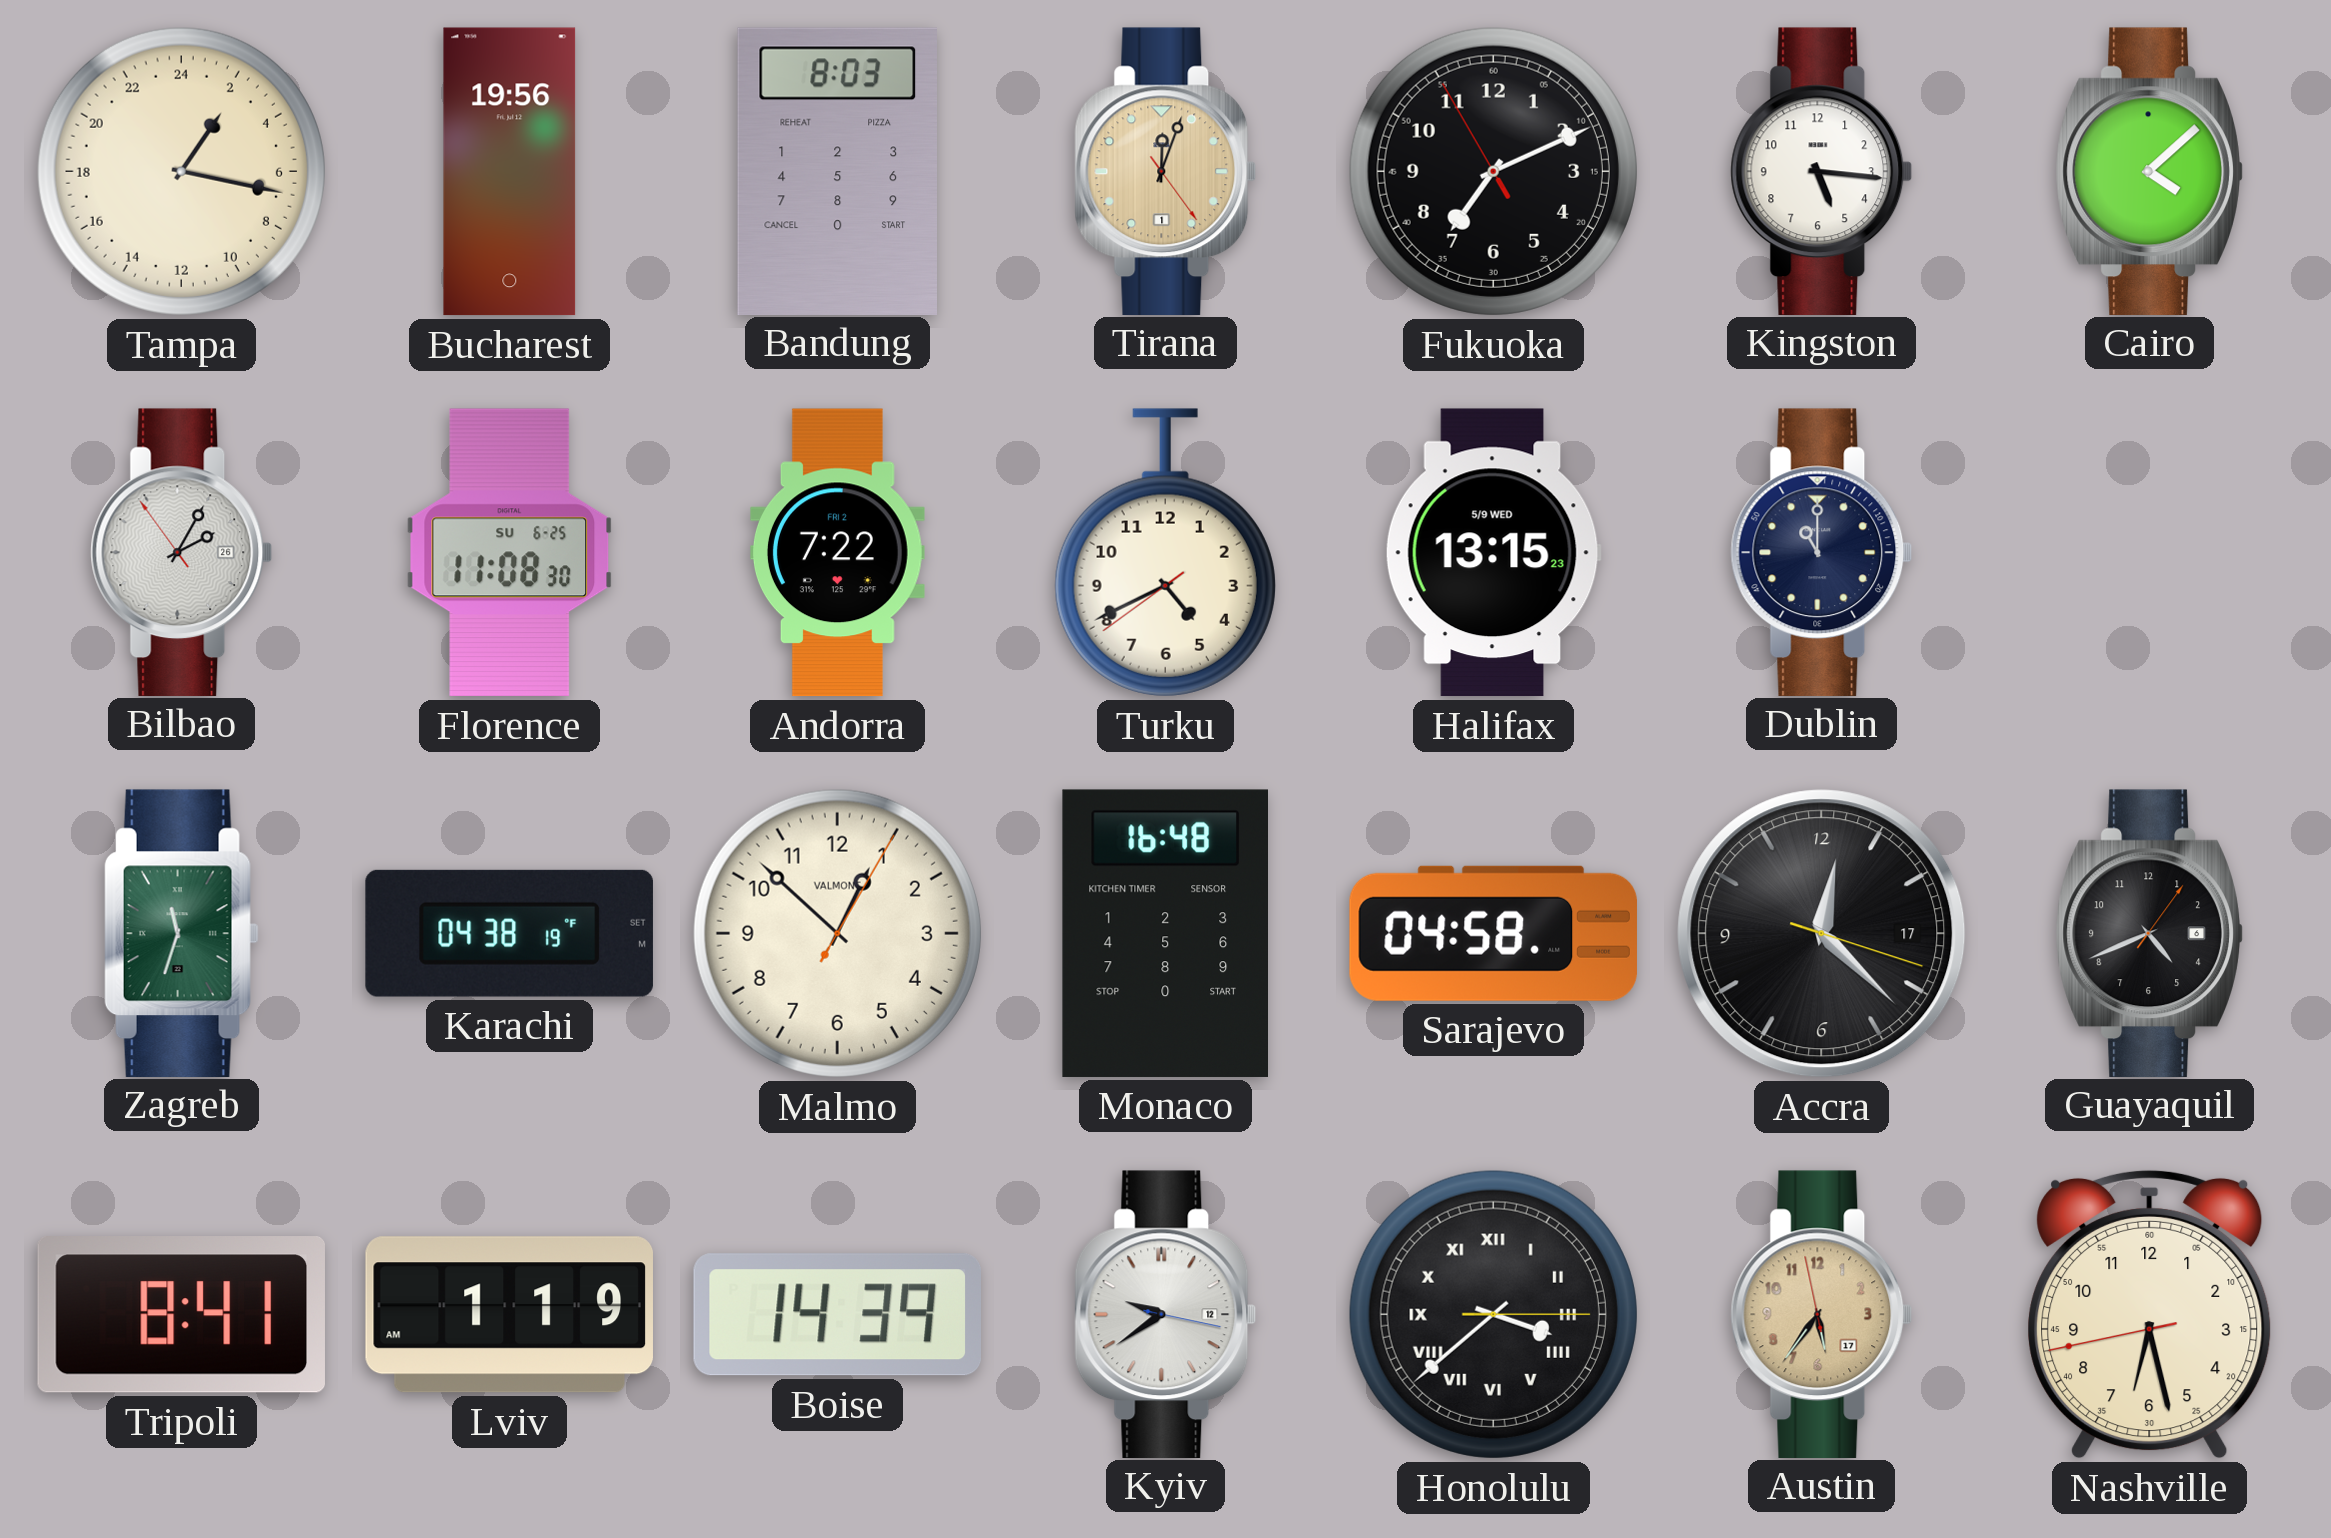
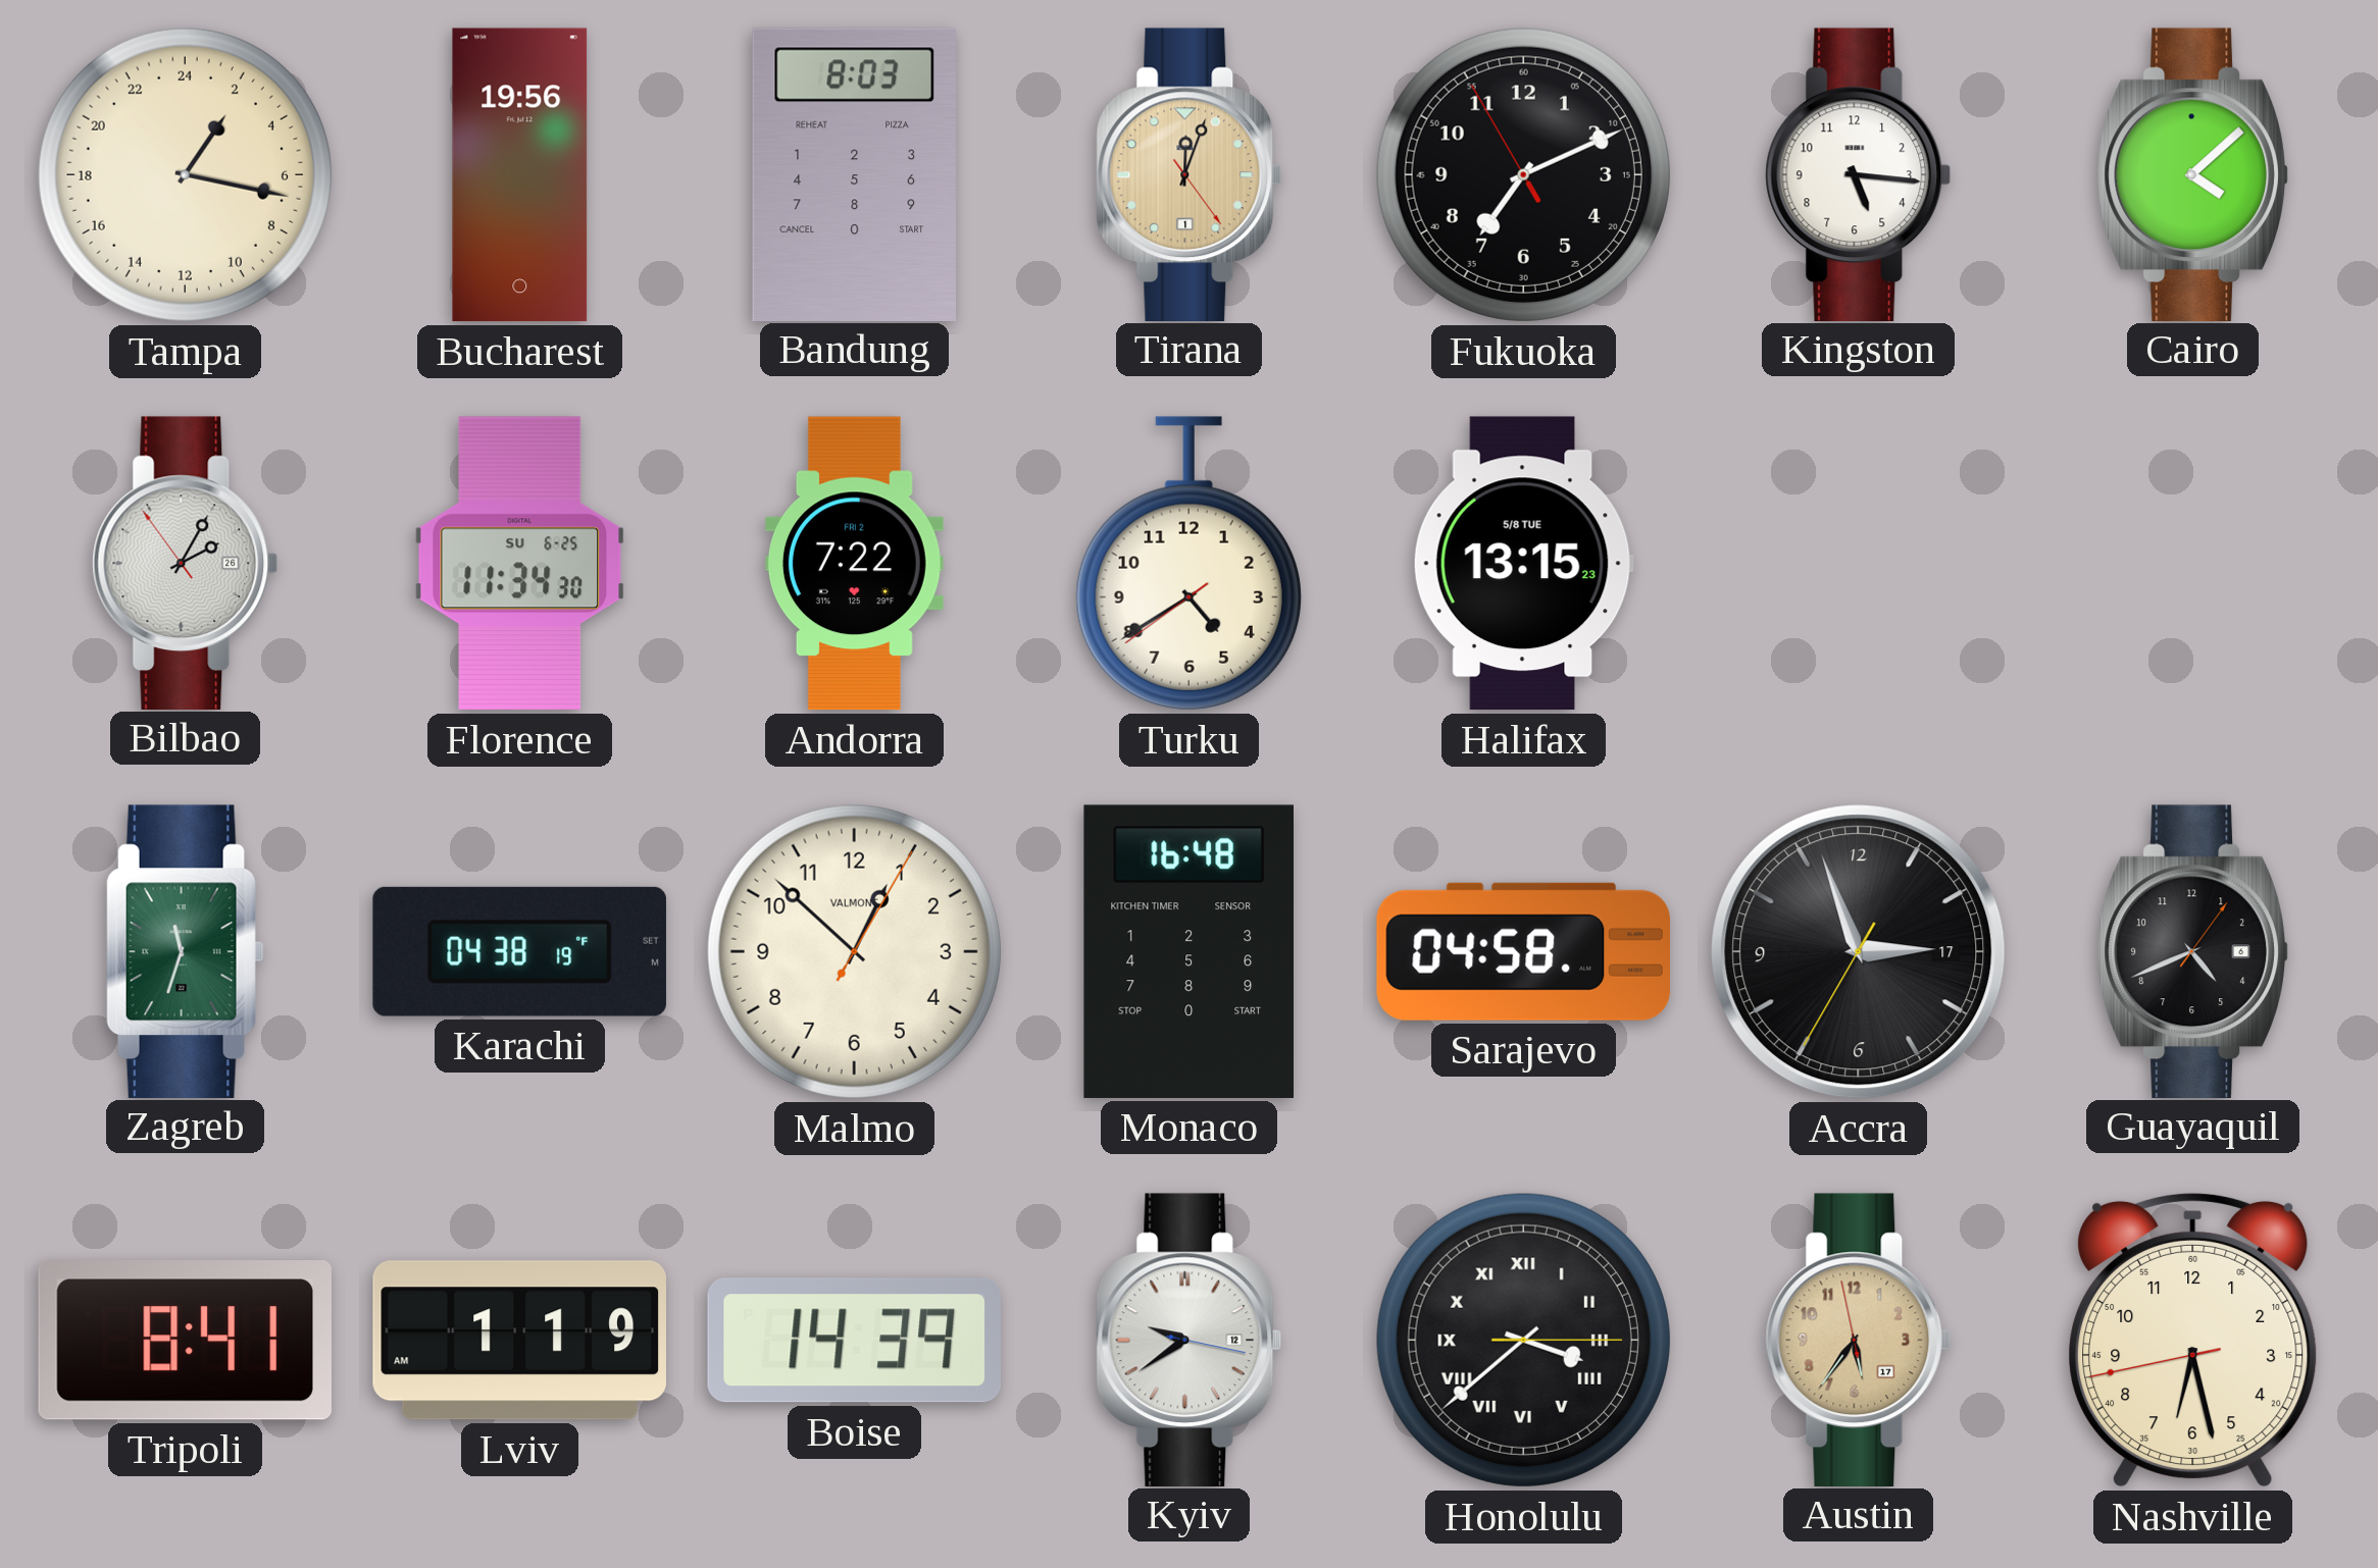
Florence: 11:08 -> 11:34 (520, 564)
Turku: 4:40 -> 4:39 (1188, 564)
Halifax date: 5/9 WED -> 5/8 TUE (1523, 564)
Dublin: 11:00 -> none (1822, 552)
Accra: 12:22 -> 2:56 (1859, 952)
